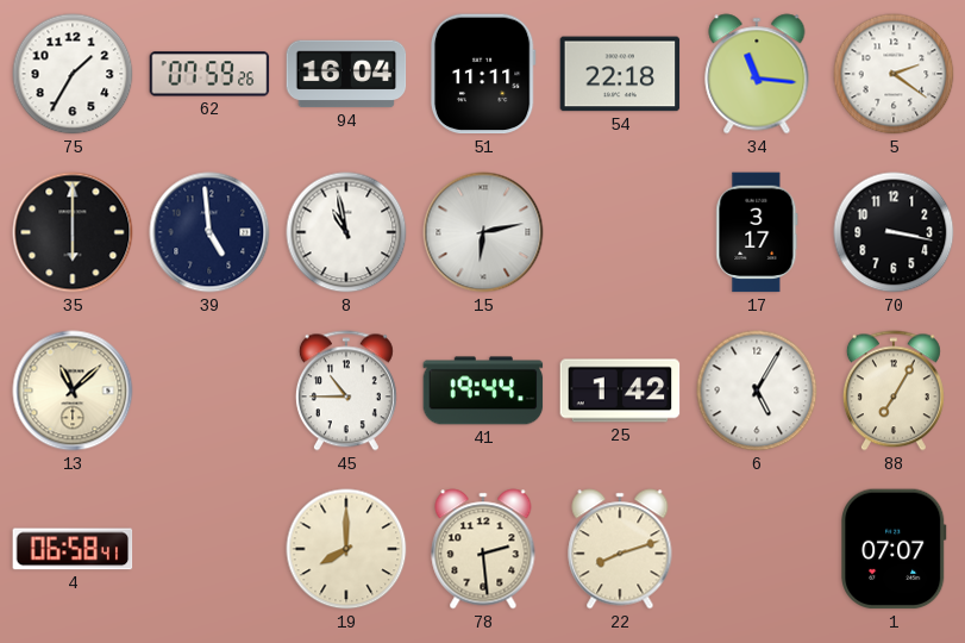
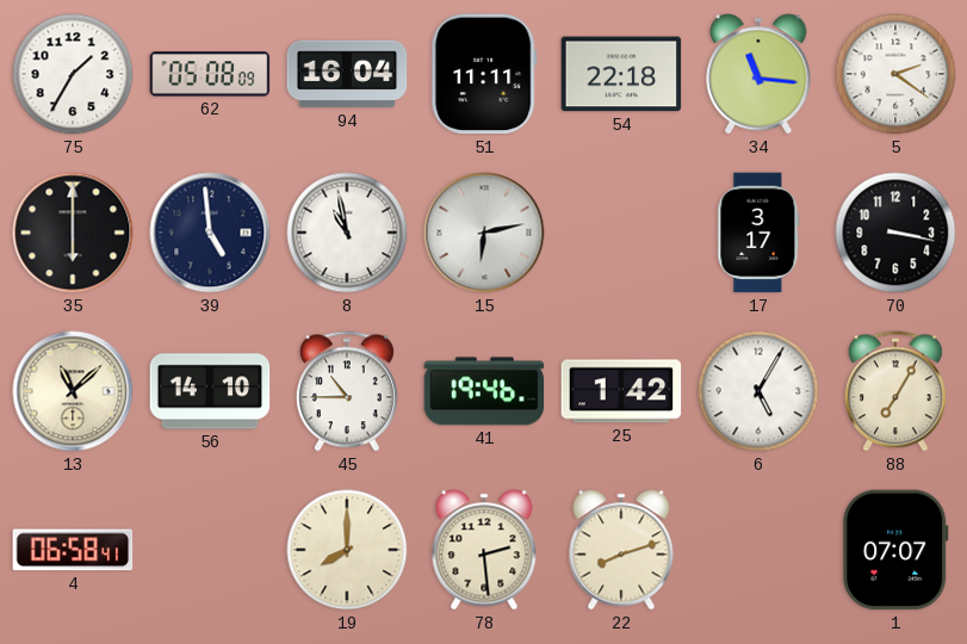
62: 07:59 -> 05:08 (210, 74)
56: none -> 14:10 (210, 391)
41: 19:44 -> 19:46 (484, 391)
